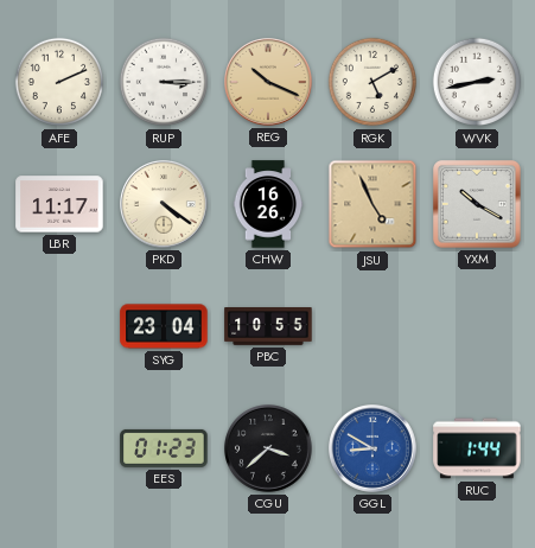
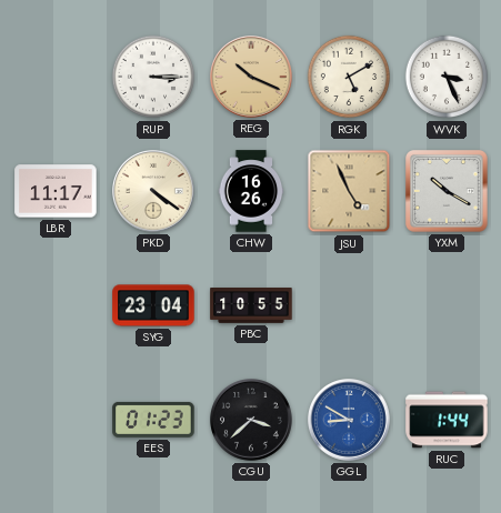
AFE: 2:11 -> none (59, 82)
WVK: 2:43 -> 3:26 (447, 77)
